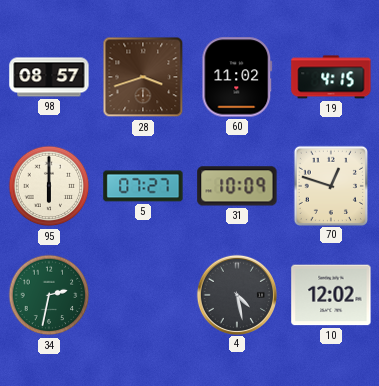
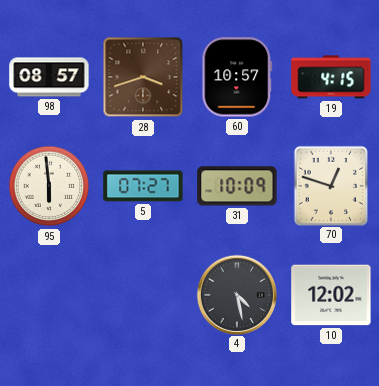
60: 11:02 -> 10:57 (237, 77)
95: 6:00 -> 5:59 (49, 186)
34: 2:32 -> none (49, 295)
